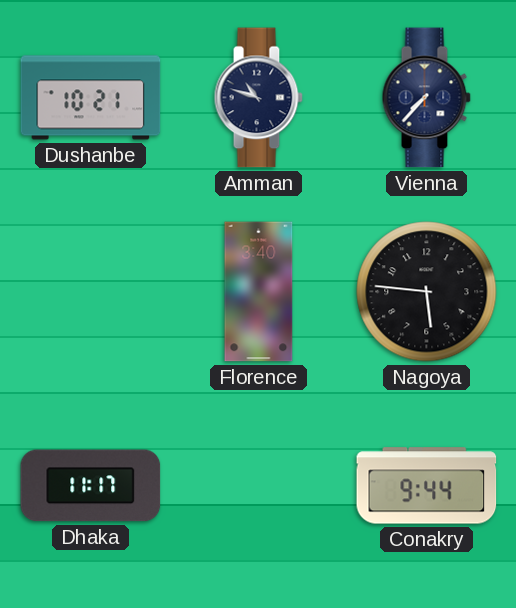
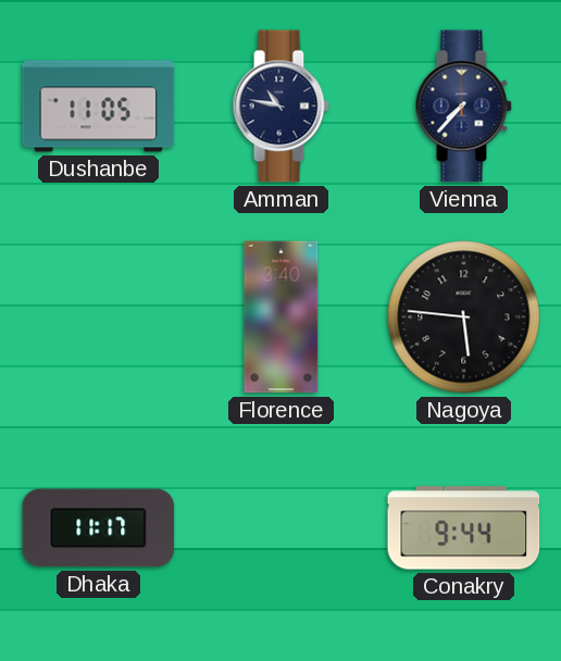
Dushanbe: 10:21 -> 11:05 (99, 107)
Amman: 10:48 -> 10:47 (280, 107)
